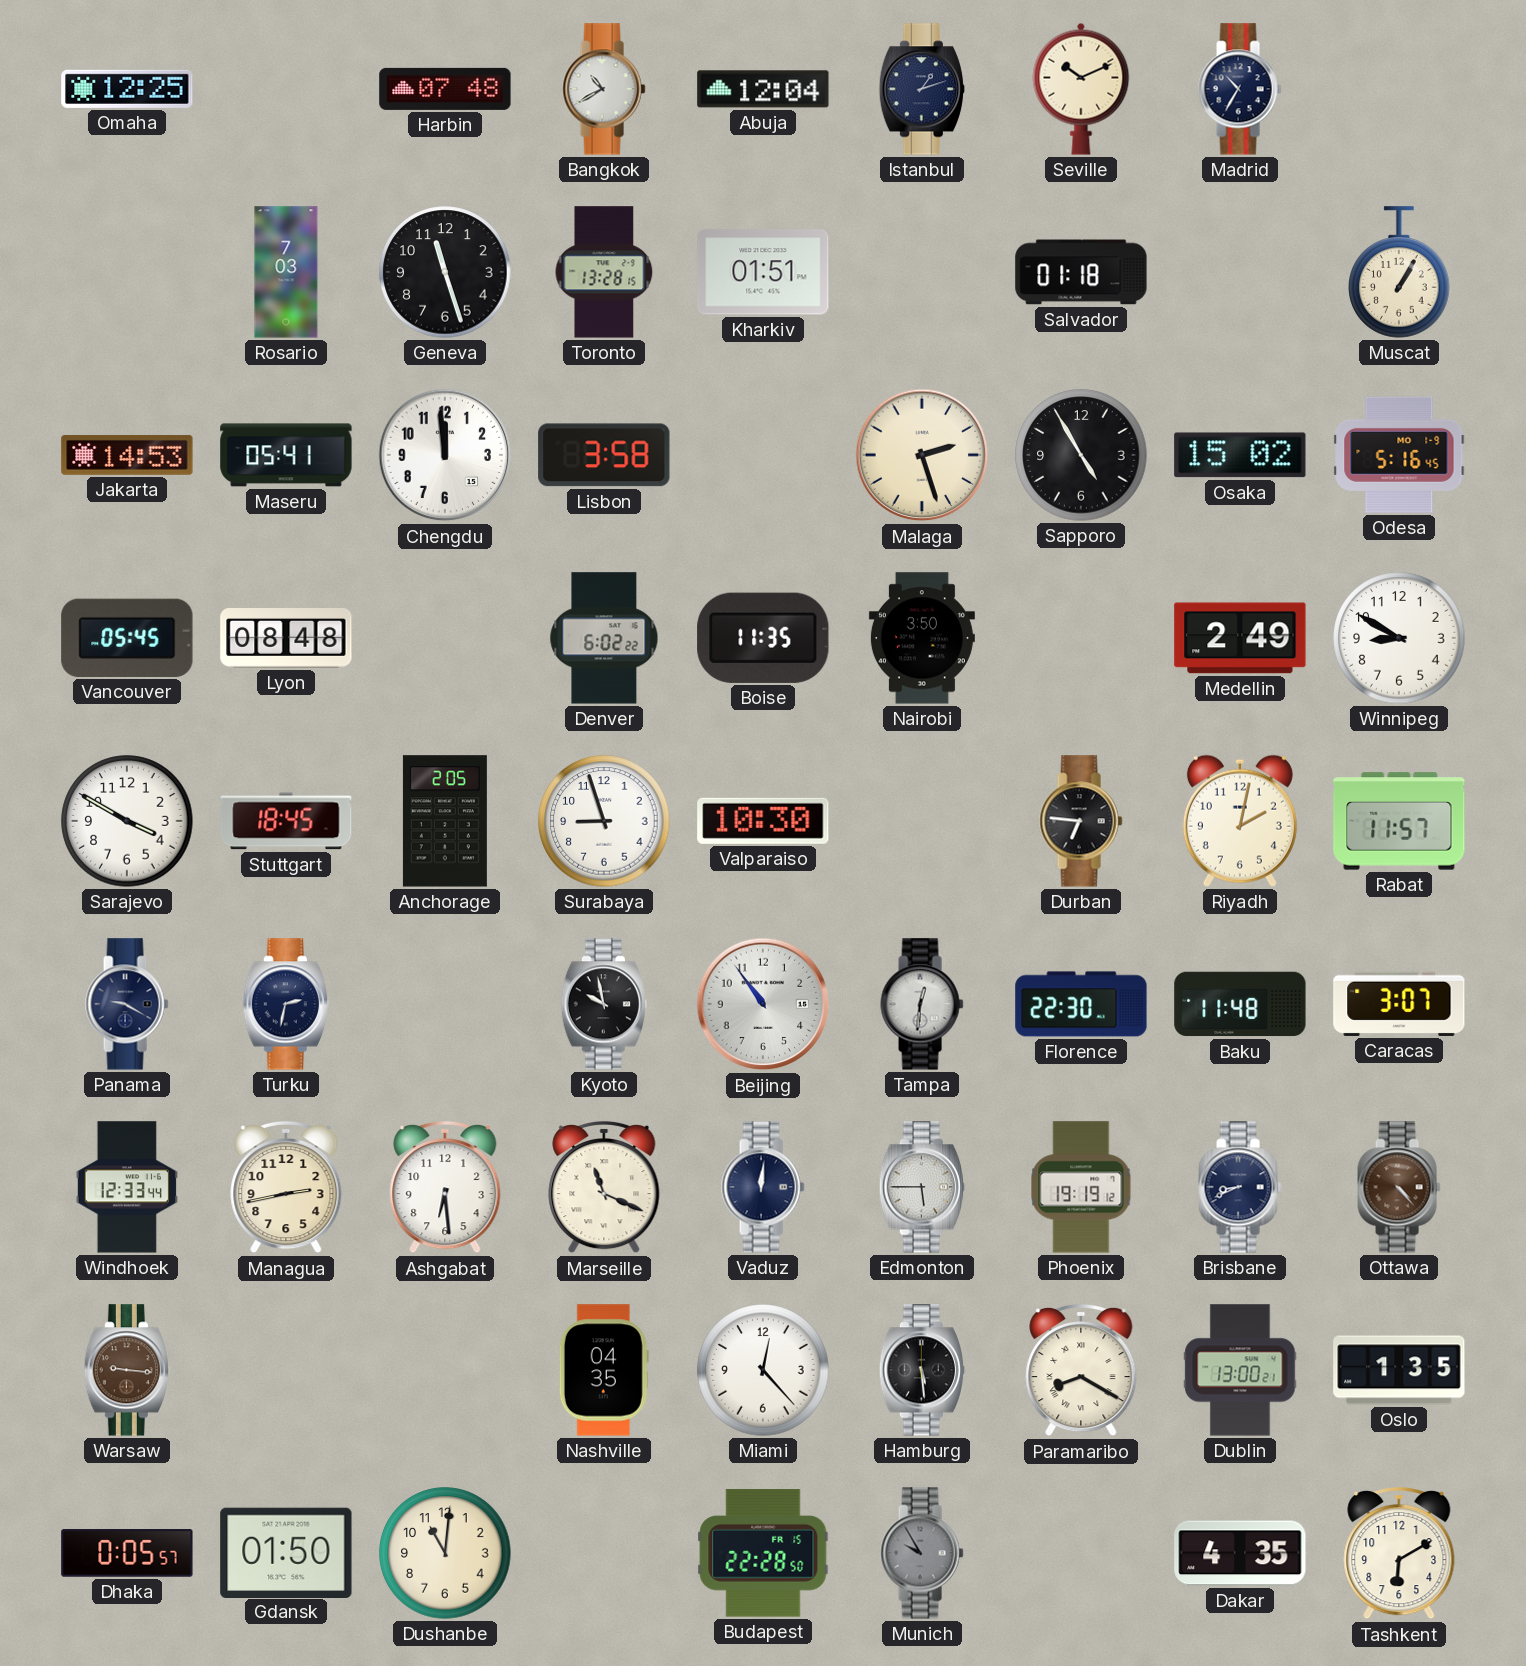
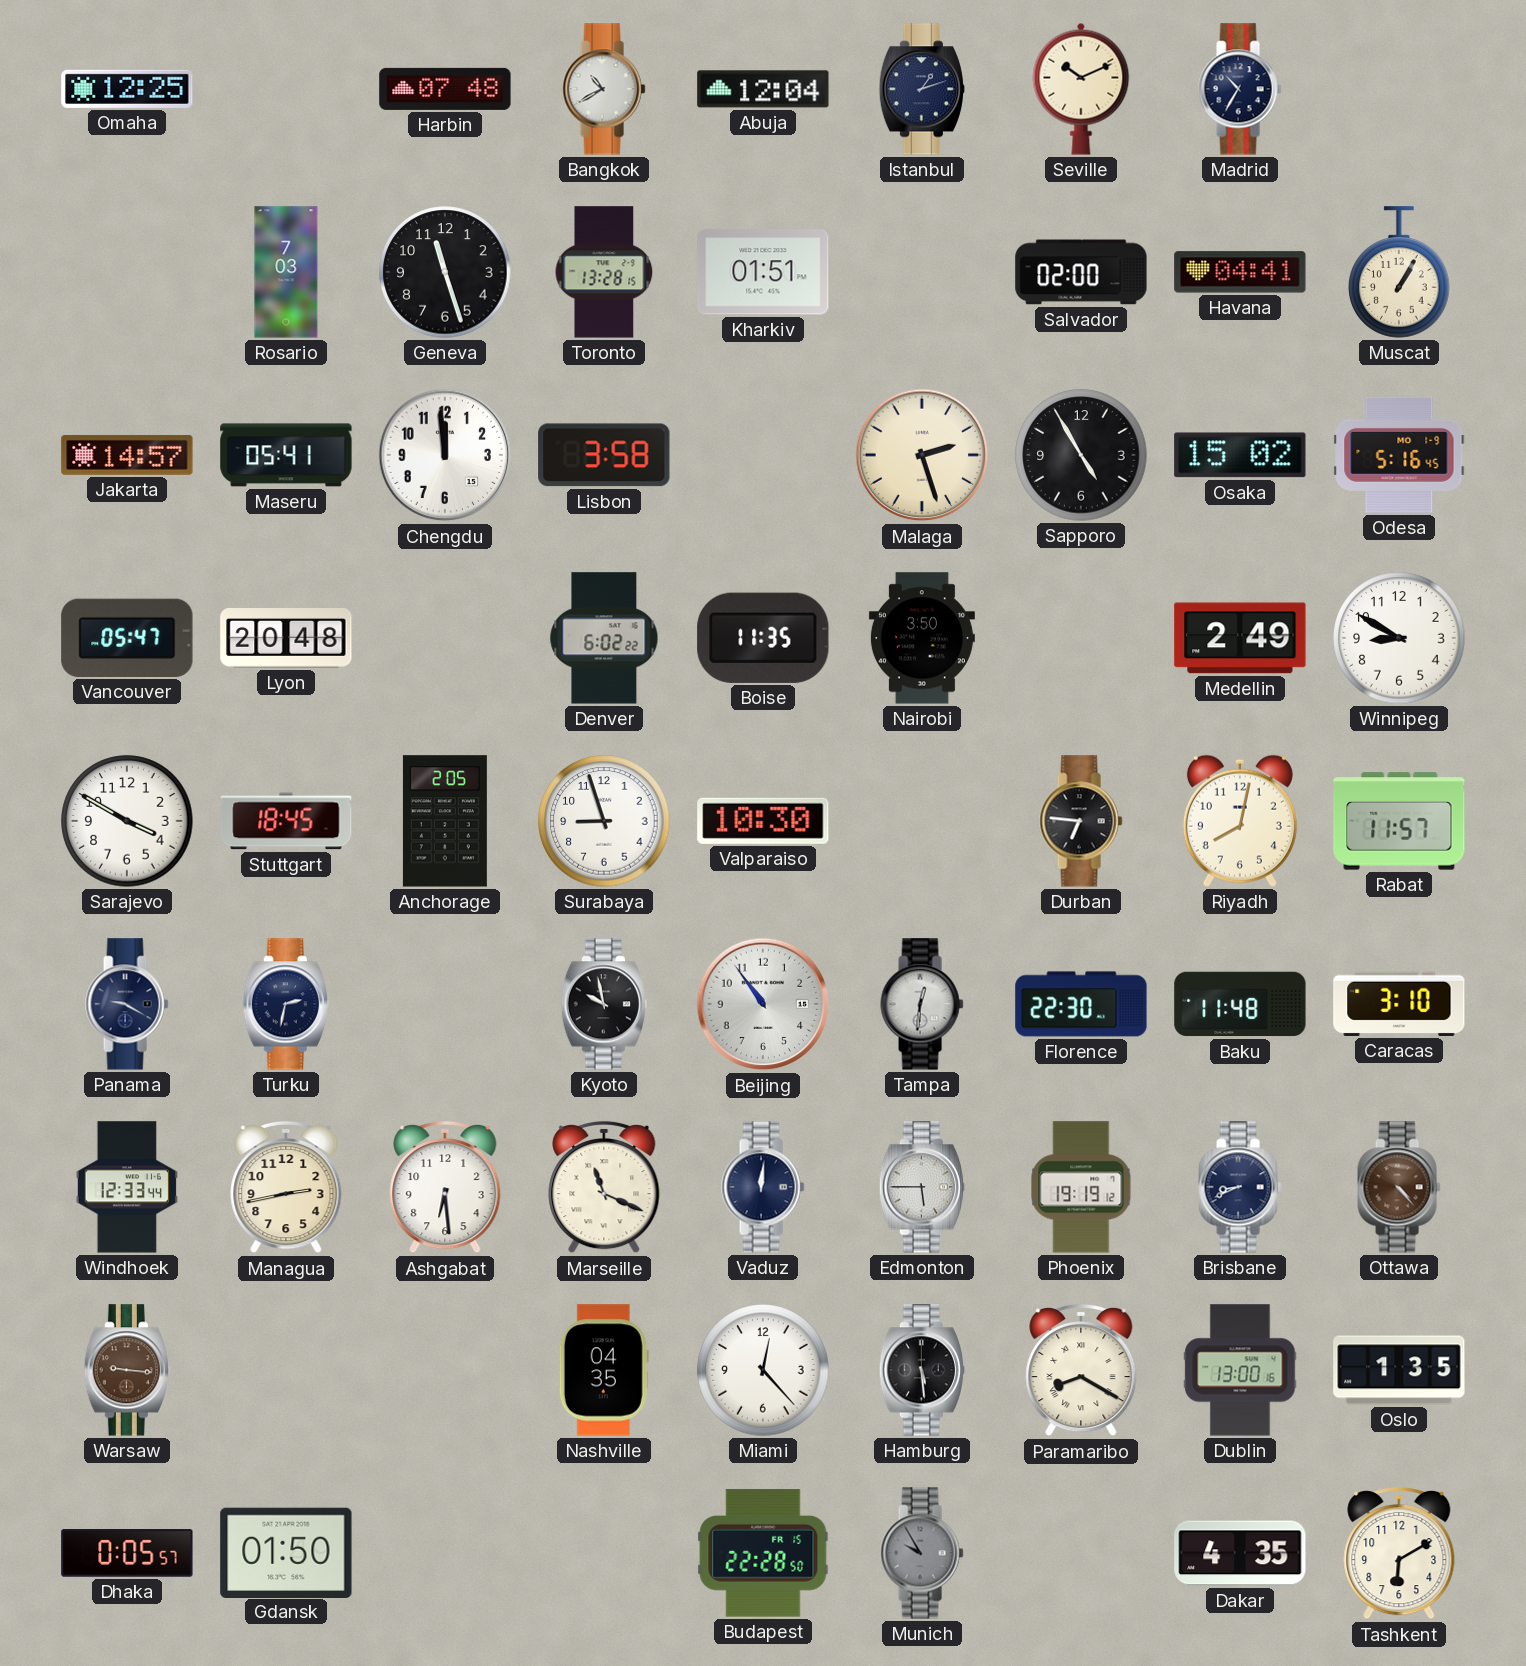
Salvador: 01:18 -> 02:00 (1081, 272)
Havana: none -> 04:41 (1240, 272)
Jakarta: 14:53 -> 14:57 (127, 455)
Vancouver: 05:45 -> 05:47 (127, 638)
Lyon: 08:48 -> 20:48 (286, 639)
Riyadh: 2:02 -> 8:02 (1240, 821)
Caracas: 3:07 -> 3:10 (1399, 1004)
Dublin: 13:00:21 -> 13:00:16 (1240, 1370)
Dushanbe: 11:01 -> none (445, 1553)
